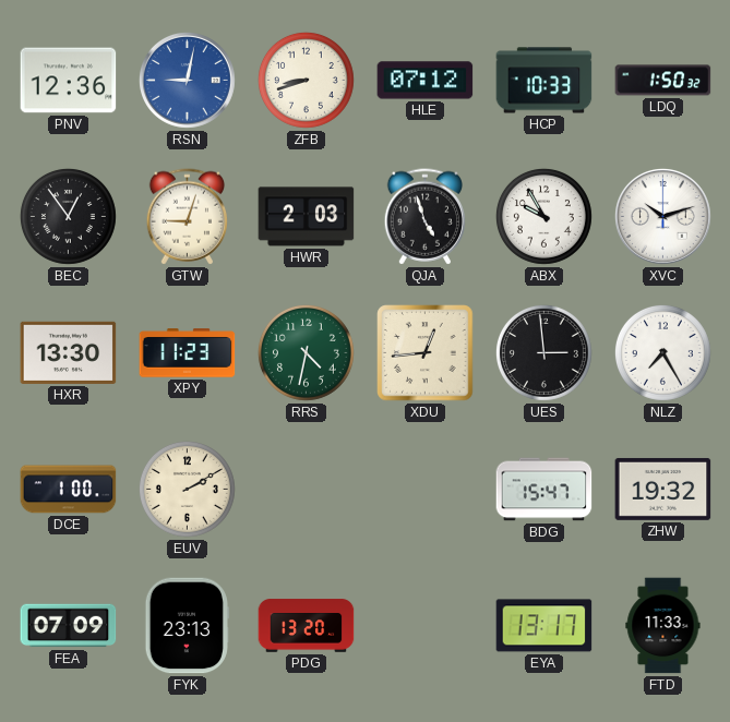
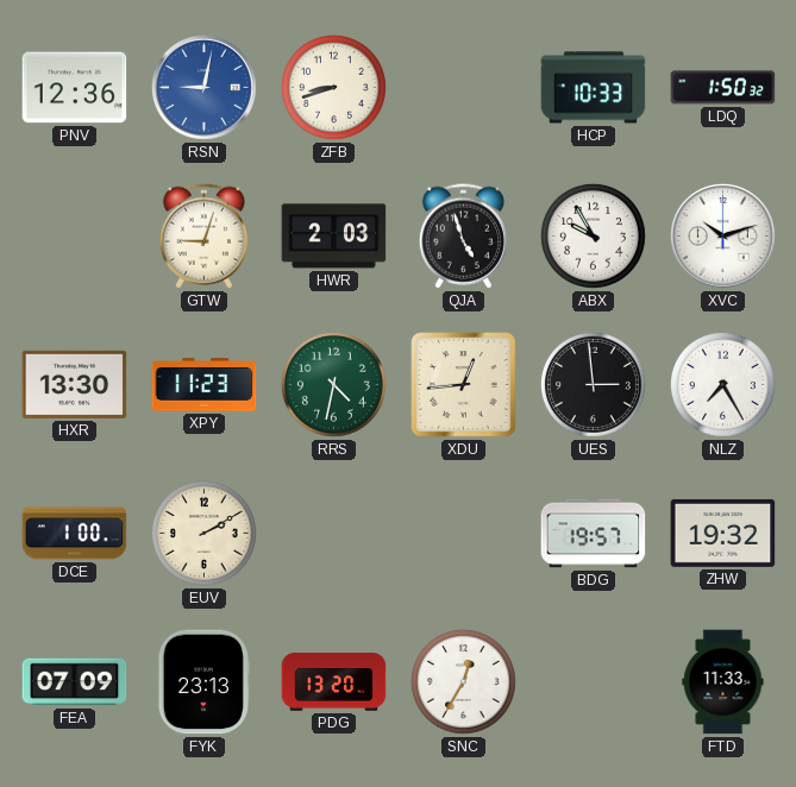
HLE: 07:12 -> none (426, 81)
BEC: 12:54 -> none (68, 216)
BDG: 15:47 -> 19:57 (594, 534)
SNC: none -> 12:35 (463, 681)
EYA: 13:17 -> none (544, 626)
